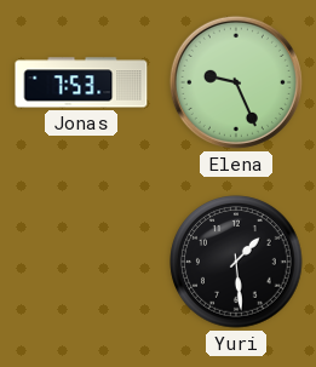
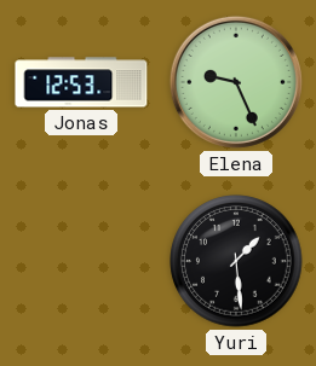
Jonas: 7:53 -> 12:53 (81, 82)
